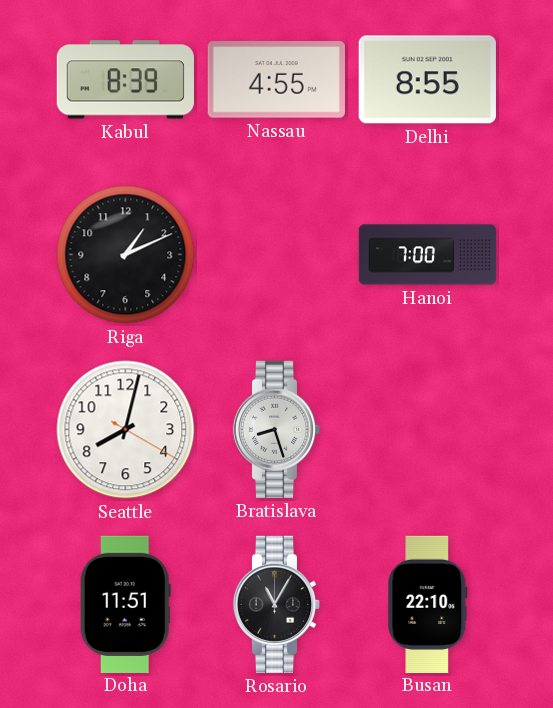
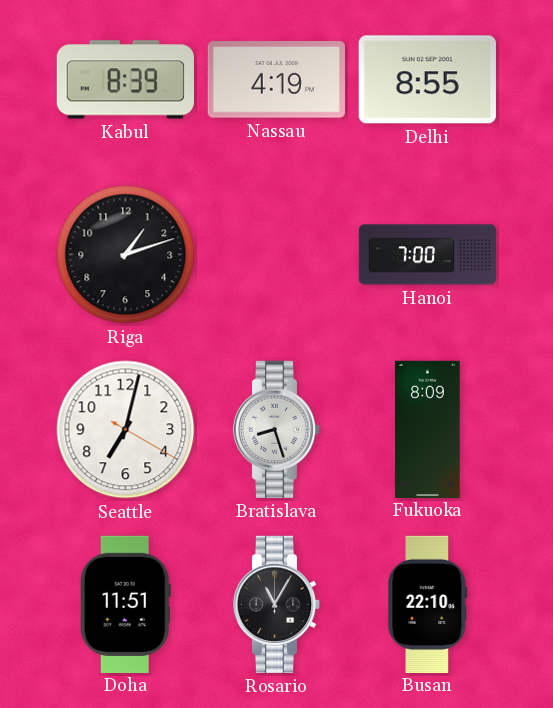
Nassau: 4:55 -> 4:19 (276, 80)
Riga: 1:11 -> 1:12 (126, 255)
Seattle: 8:02 -> 7:02 (126, 430)
Fukuoka: none -> 8:09 (428, 429)
